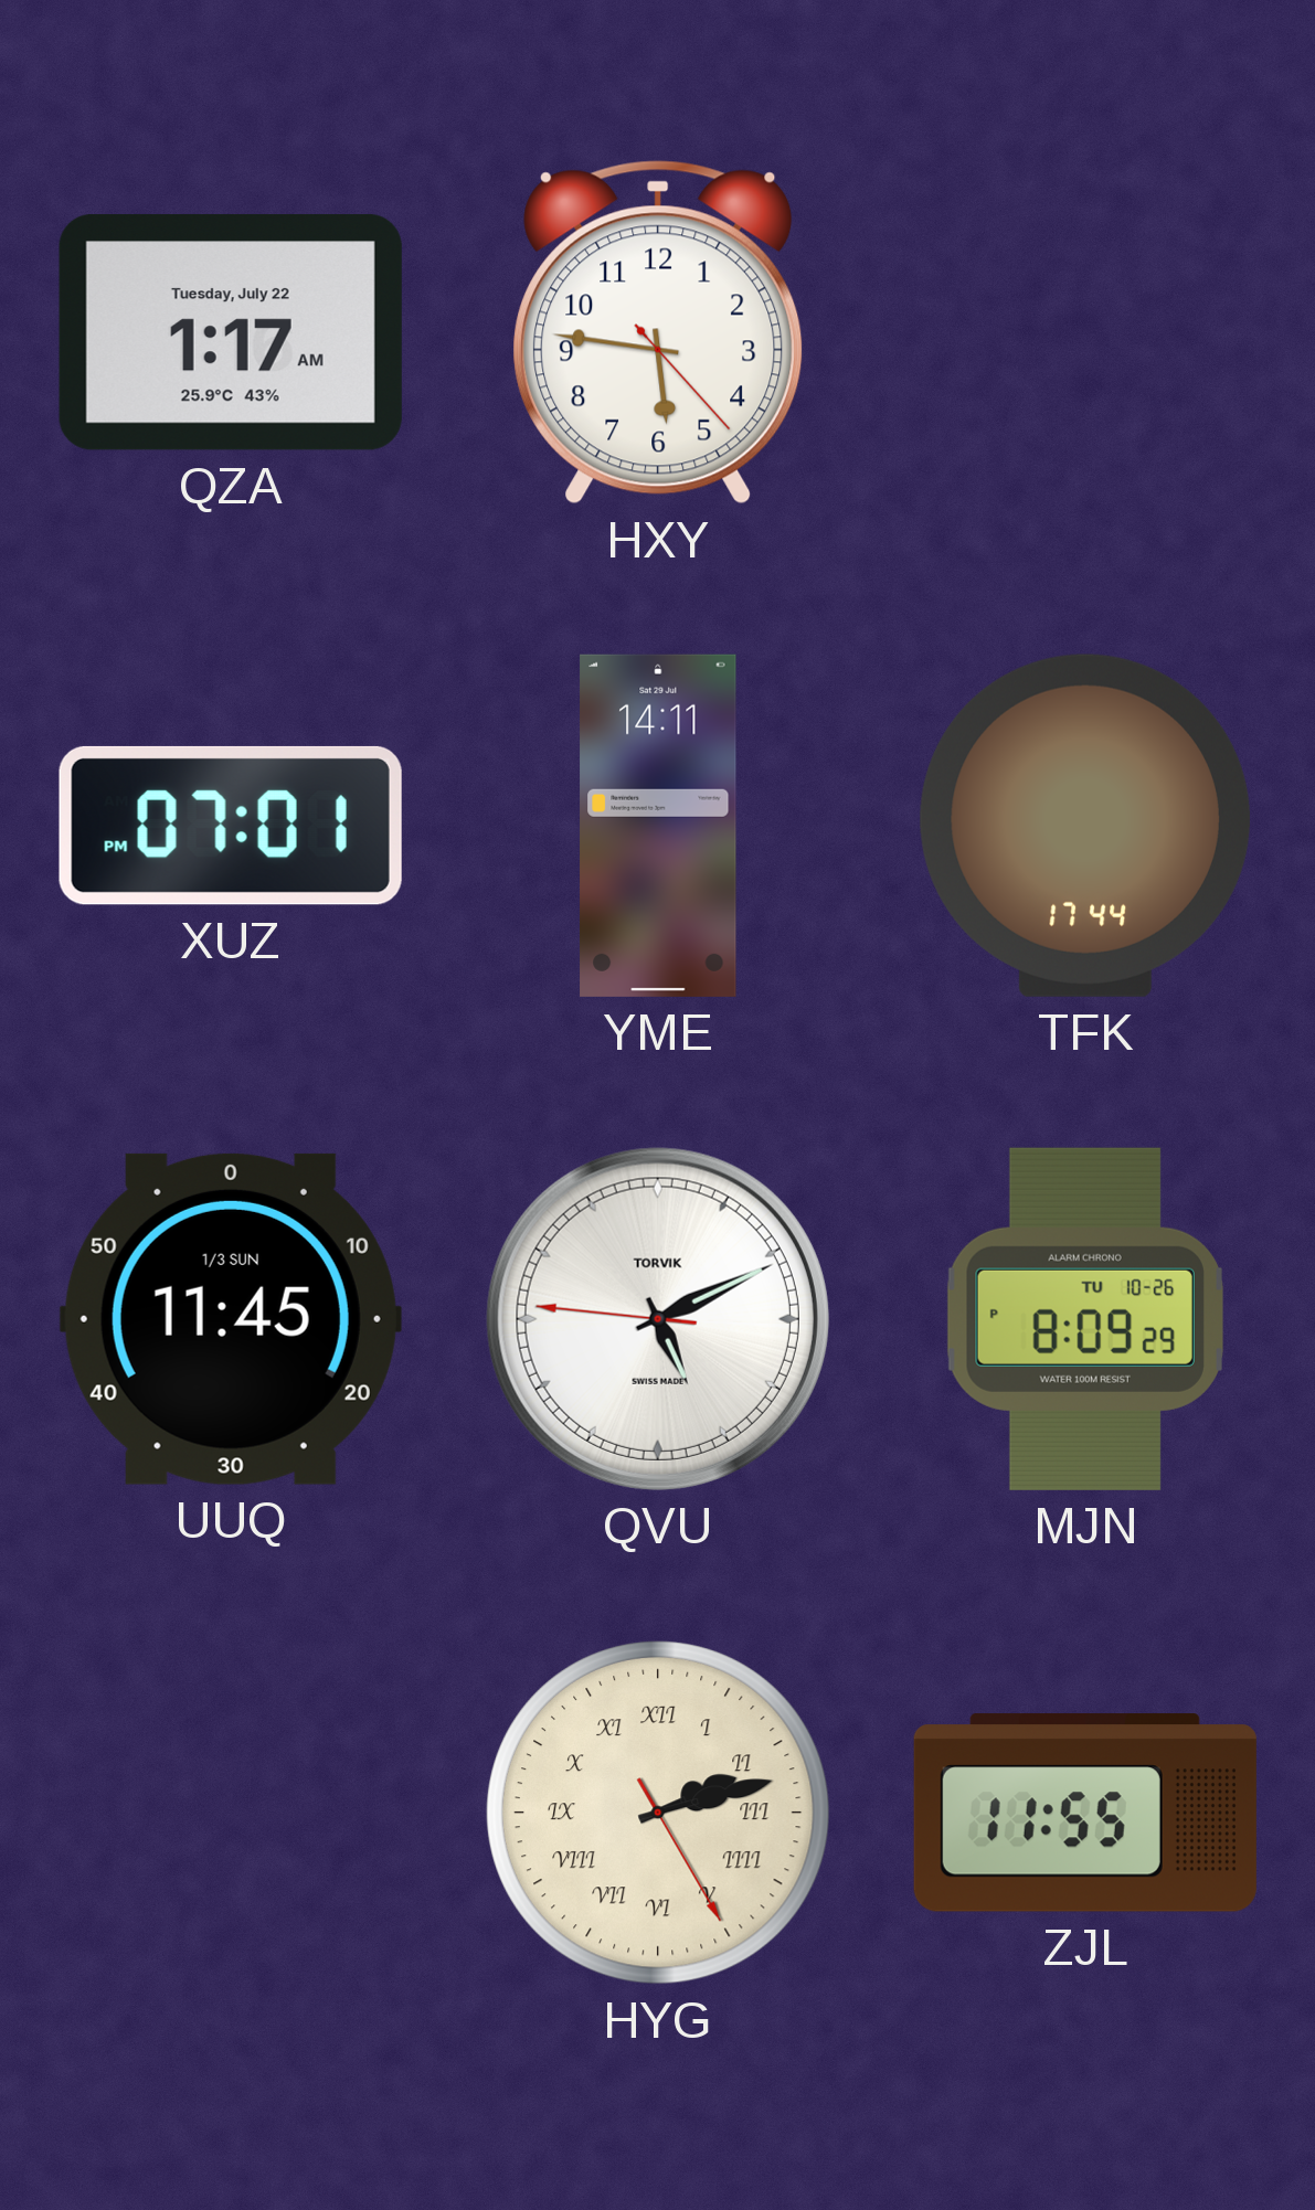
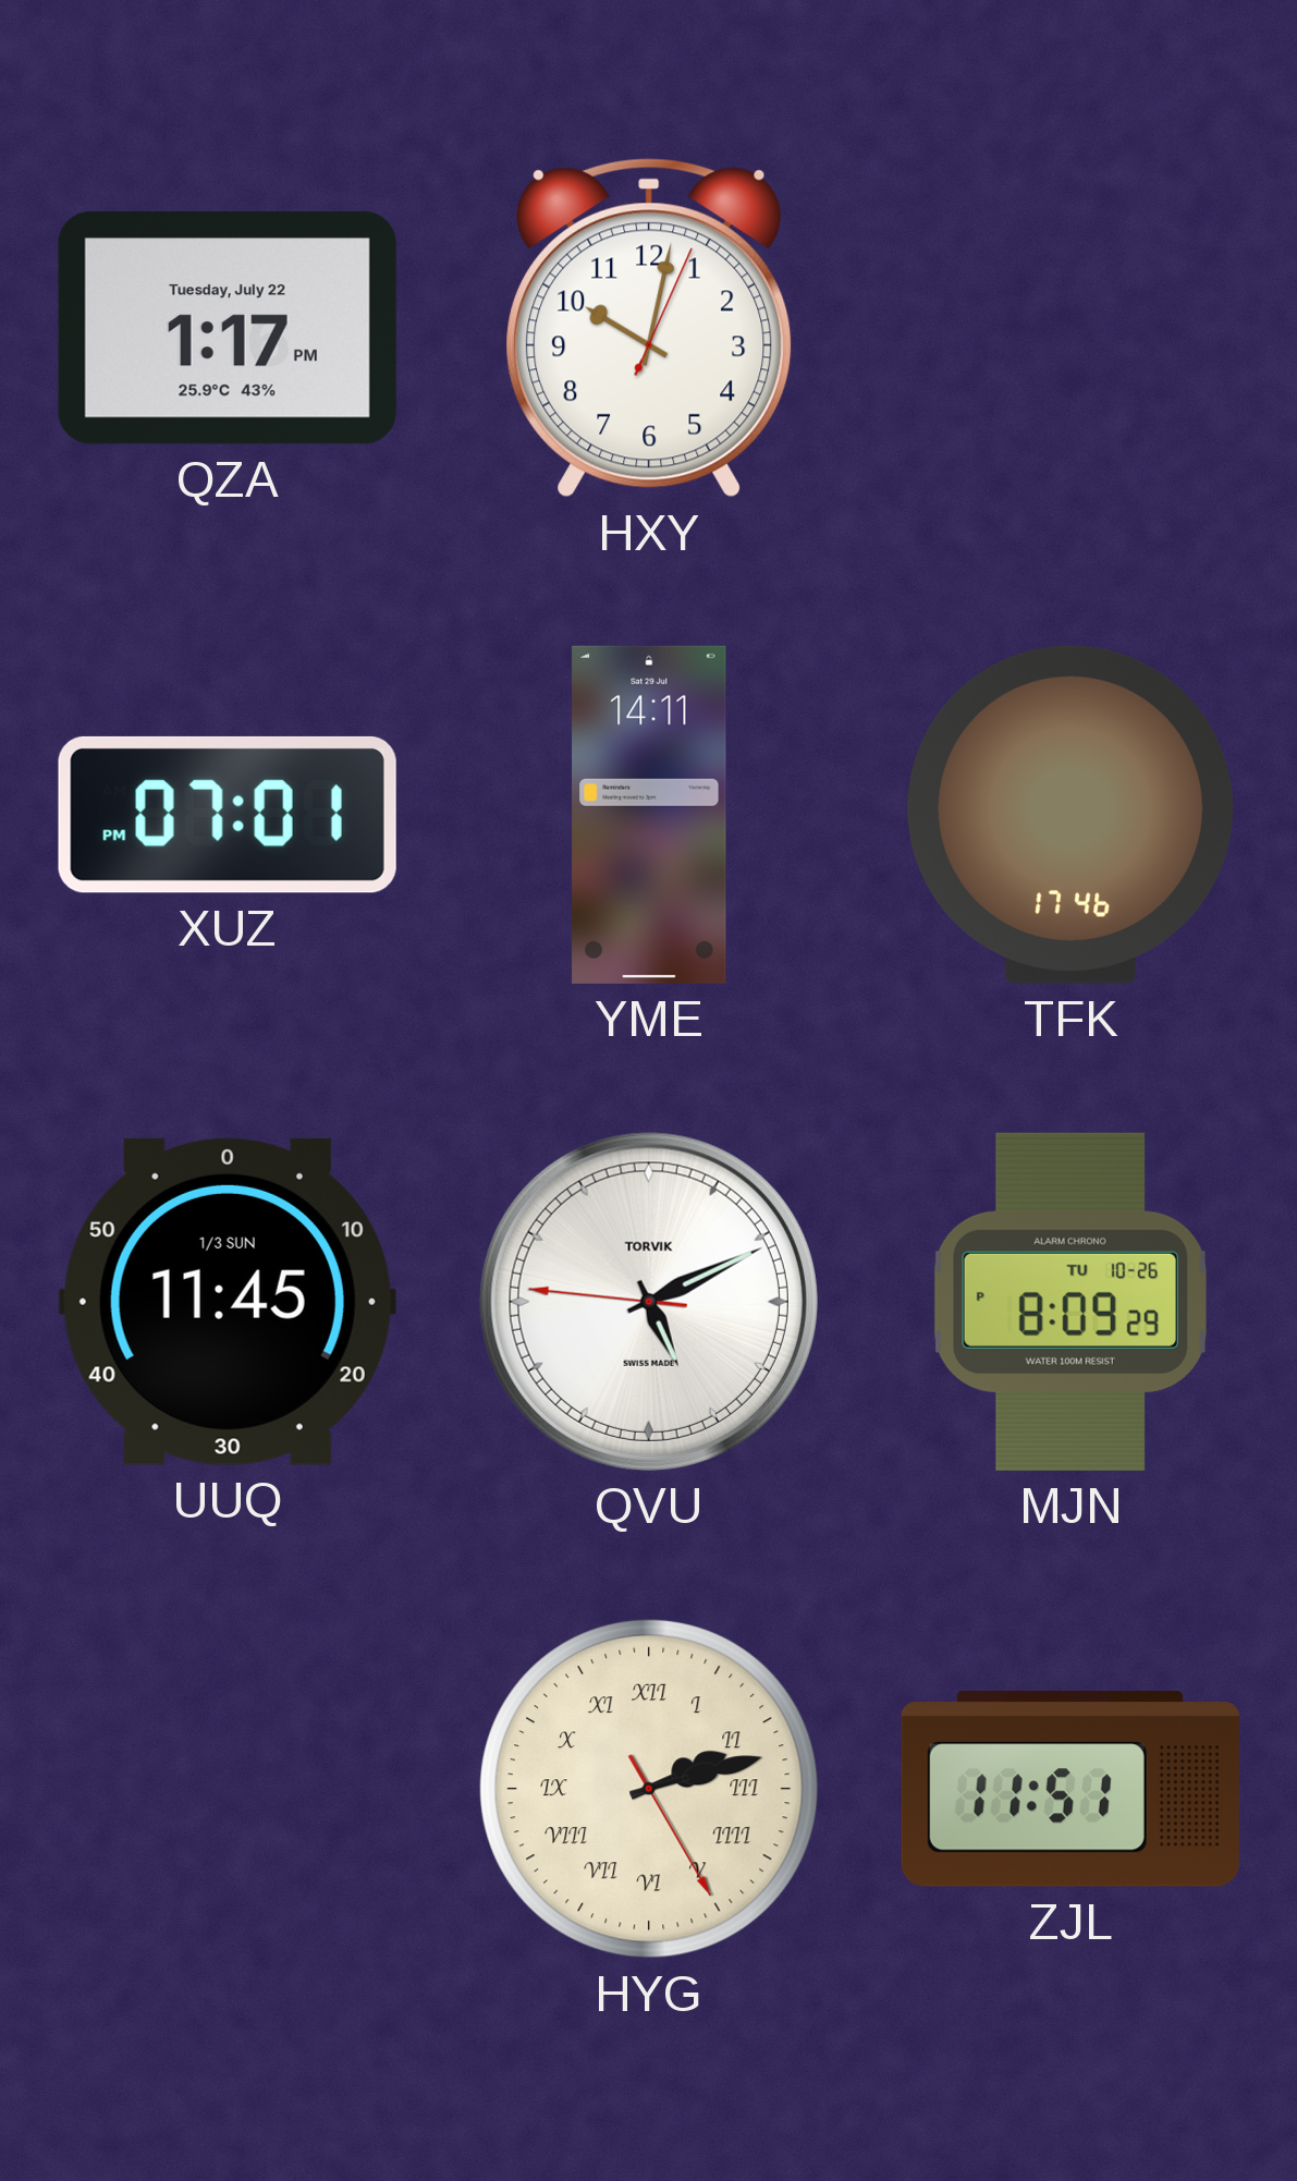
QZA: 1:17 AM -> 1:17 PM (228, 328)
HXY: 5:46 -> 10:02 (649, 328)
TFK: 17:44 -> 17:46 (1070, 815)
ZJL: 11:55 -> 11:51 (1070, 1789)
